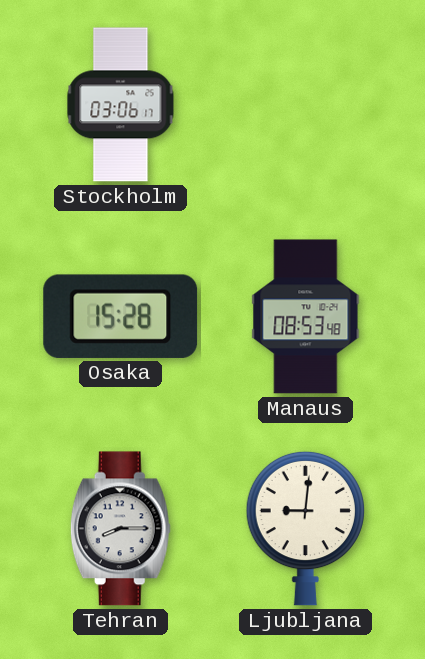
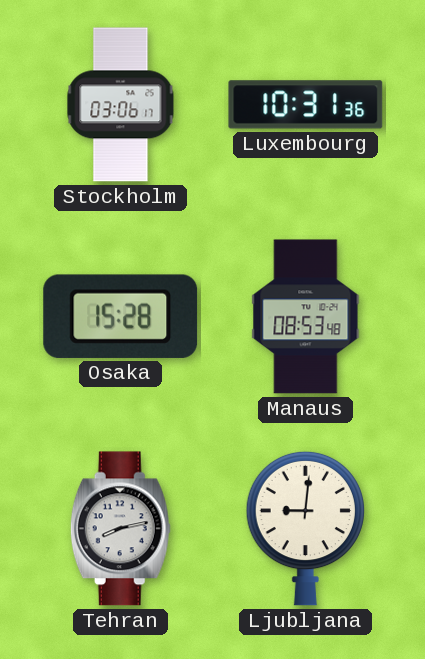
Luxembourg: none -> 10:31 (306, 105)
Tehran: 8:15 -> 8:13 (120, 529)
